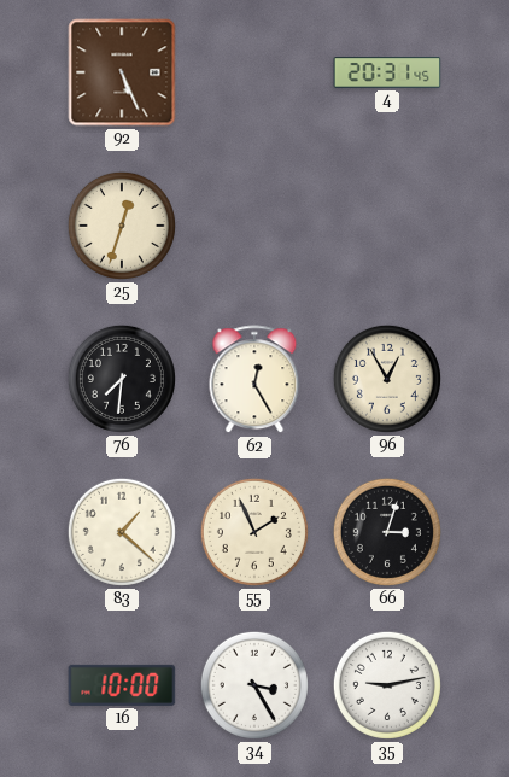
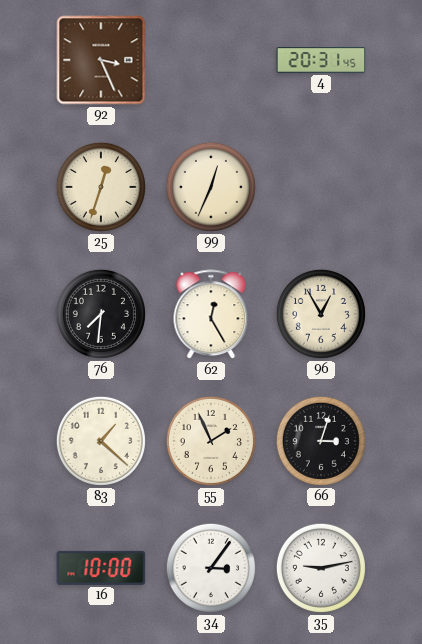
92: 5:26 -> 3:26 (101, 60)
99: none -> 12:34 (211, 187)
34: 3:25 -> 3:06 (211, 568)
